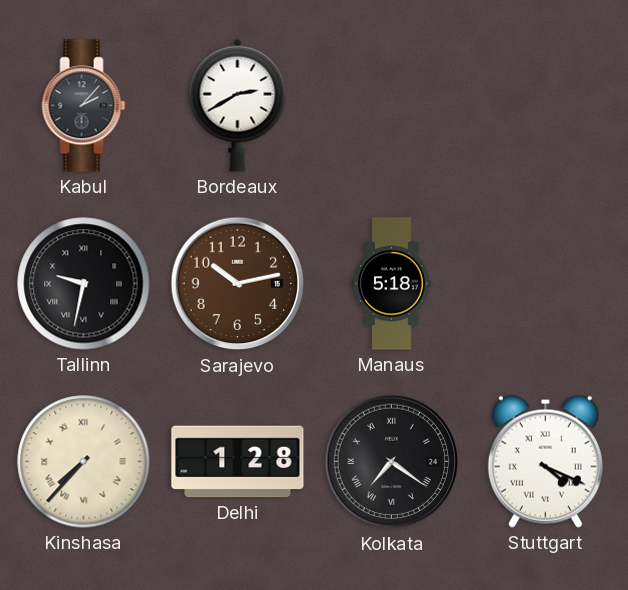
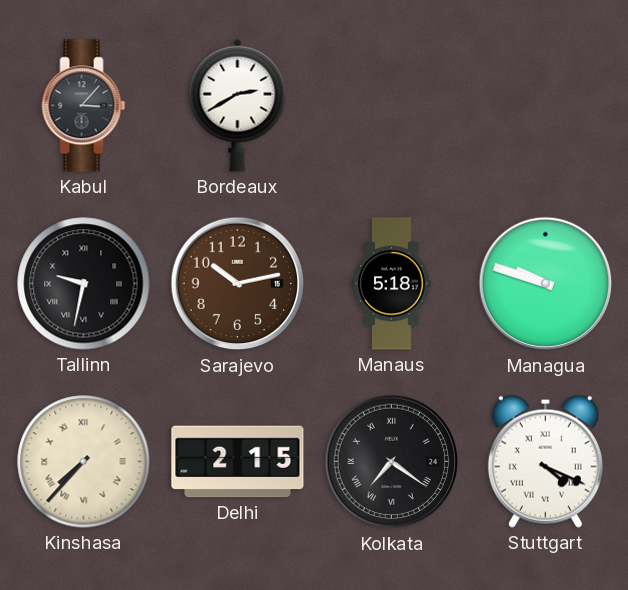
Kabul: 2:07 -> 3:07 (84, 106)
Managua: none -> 9:48 (546, 284)
Delhi: 1:28 -> 2:15 (238, 462)
